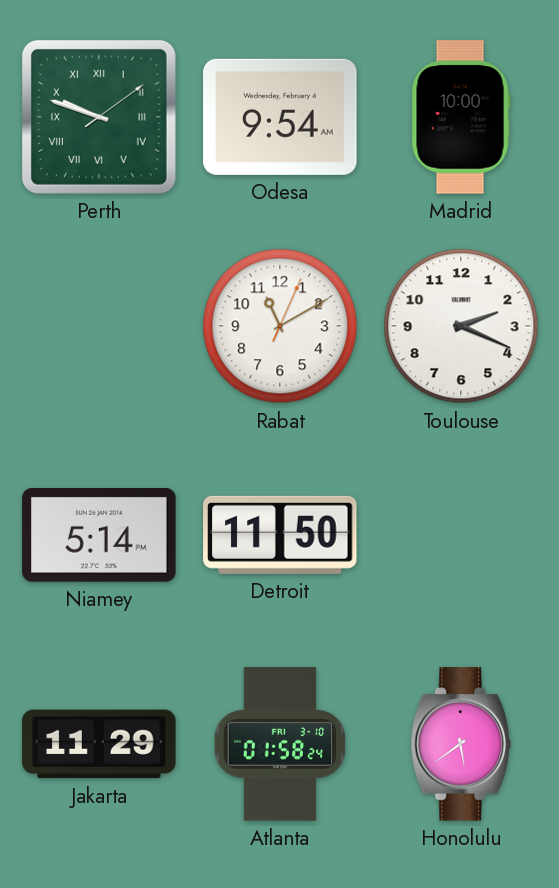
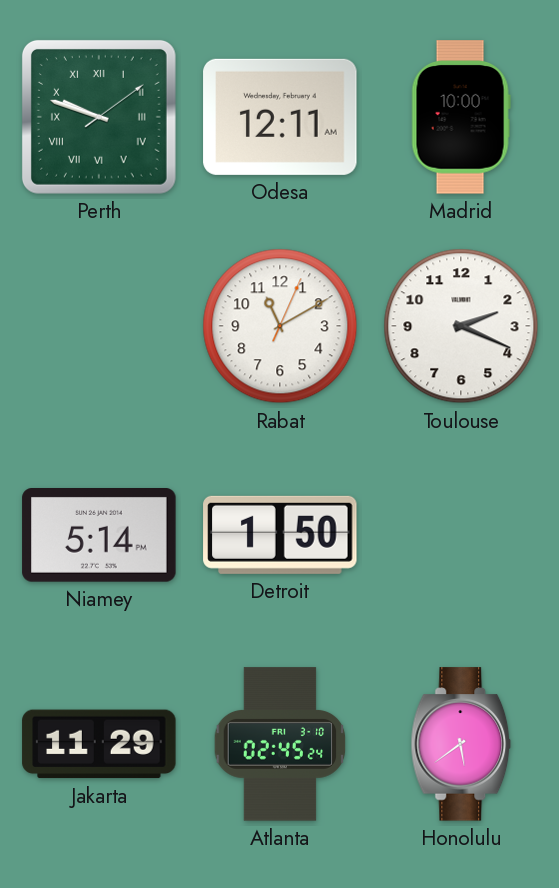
Odesa: 9:54 -> 12:11 (280, 117)
Detroit: 11:50 -> 1:50 (280, 535)
Atlanta: 01:58 -> 02:45 (280, 744)
